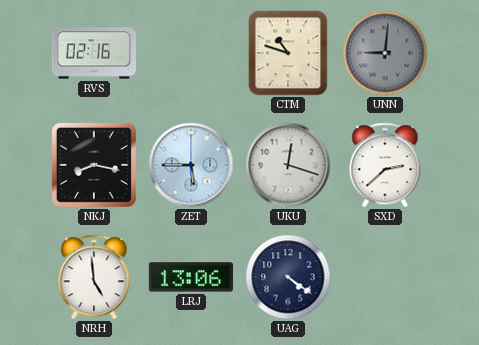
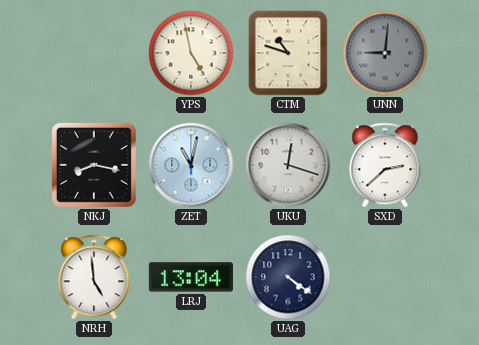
RVS: 02:16 -> none (94, 53)
YPS: none -> 4:58 (191, 53)
ZET: 5:45 -> 11:02 (191, 165)
LRJ: 13:06 -> 13:04 (191, 277)
